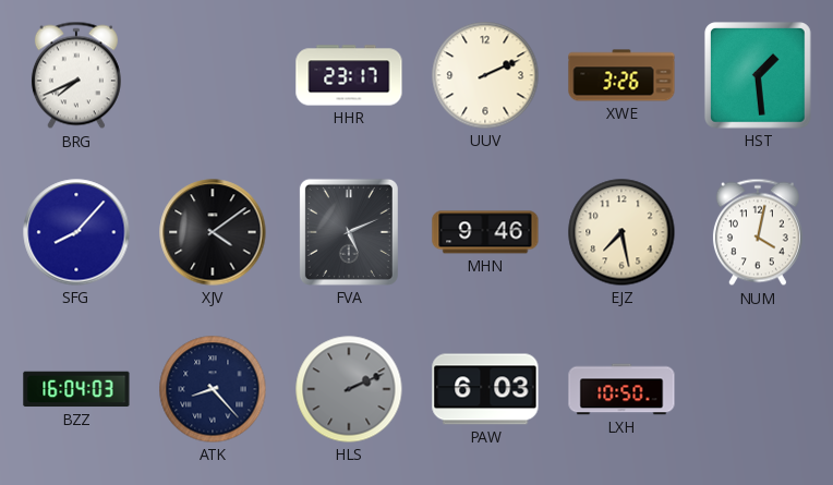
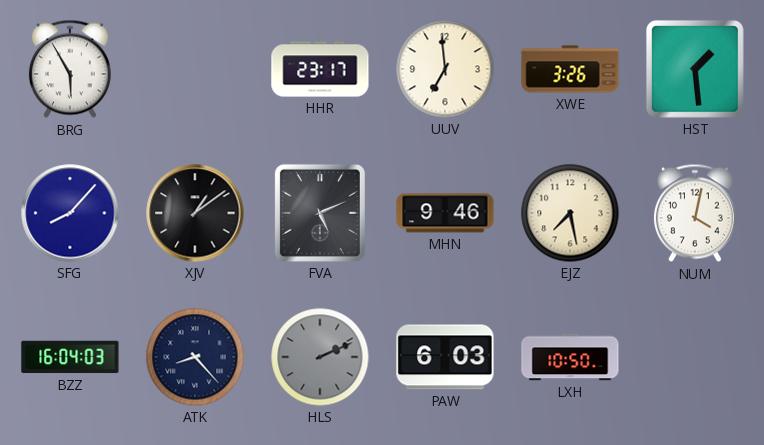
BRG: 7:41 -> 5:55 (70, 69)
UUV: 2:11 -> 6:59 (445, 69)
XJV: 4:09 -> 1:09 (195, 213)
